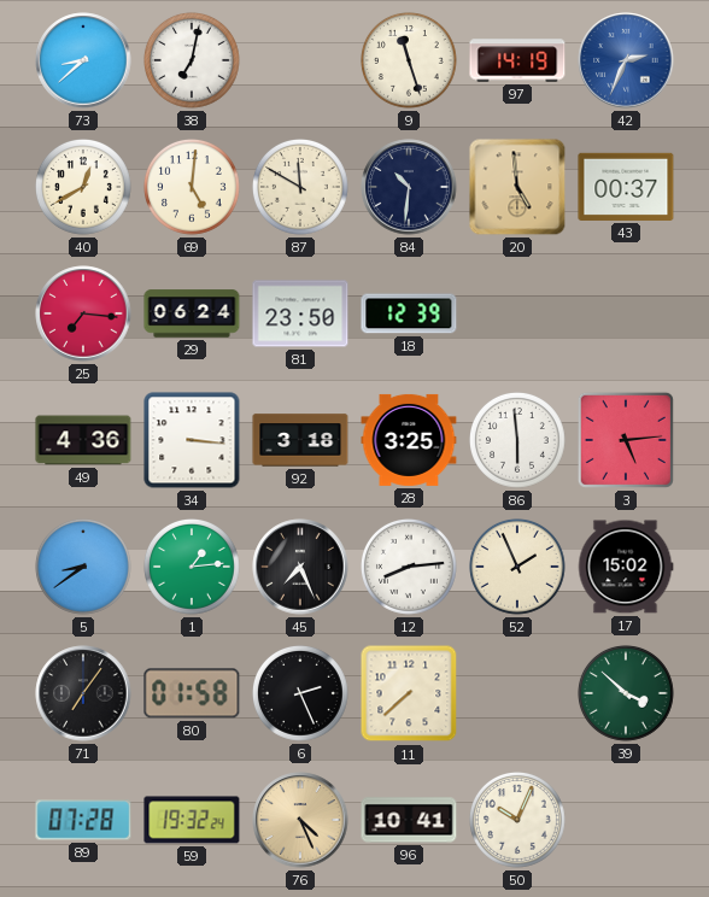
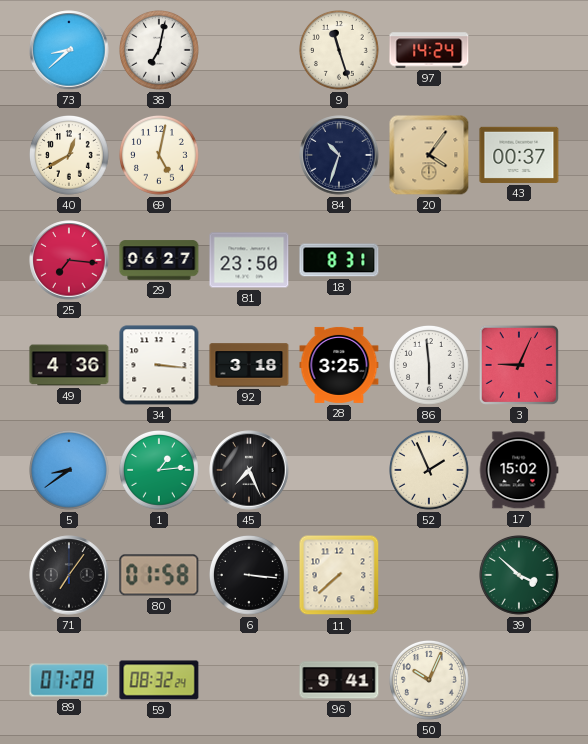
97: 14:19 -> 14:24 (429, 50)
42: 2:34 -> none (626, 60)
69: 5:01 -> 5:02 (160, 156)
87: 11:50 -> none (301, 188)
84: 10:31 -> 10:33 (339, 155)
20: 4:59 -> 4:06 (429, 155)
29: 06:24 -> 06:27 (159, 260)
18: 12:39 -> 8:31 (339, 260)
3: 5:14 -> 9:04 (519, 365)
12: 8:14 -> none (410, 568)
6: 2:26 -> 3:16 (250, 576)
59: 19:32 -> 08:32 (159, 680)
76: 4:26 -> none (300, 820)
96: 10:41 -> 9:41 (339, 680)
